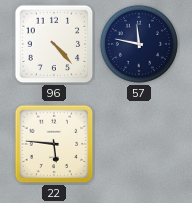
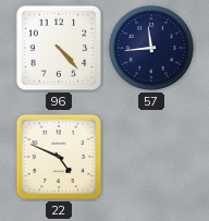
57: 11:47 -> 11:44 (151, 48)
22: 5:46 -> 4:49 (59, 157)
